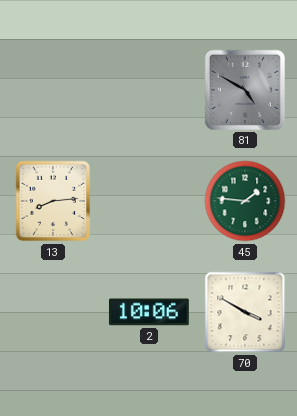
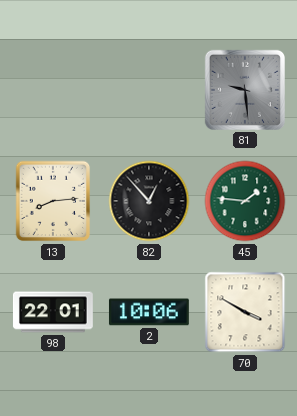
81: 4:50 -> 9:29 (245, 90)
82: none -> 12:53 (149, 201)
98: none -> 22:01 (53, 312)
